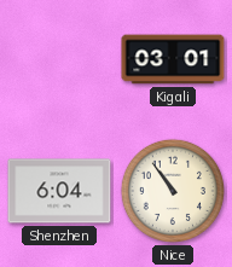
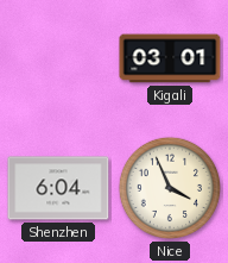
Nice: 10:54 -> 3:56 (170, 188)
